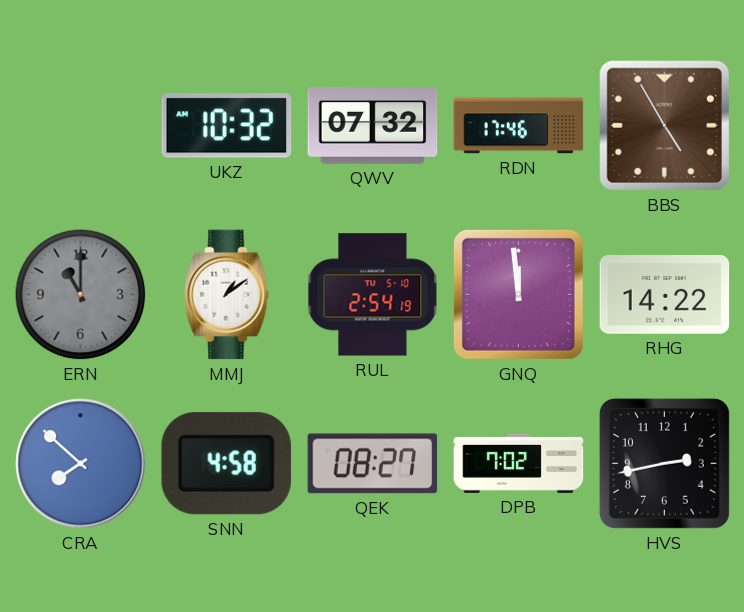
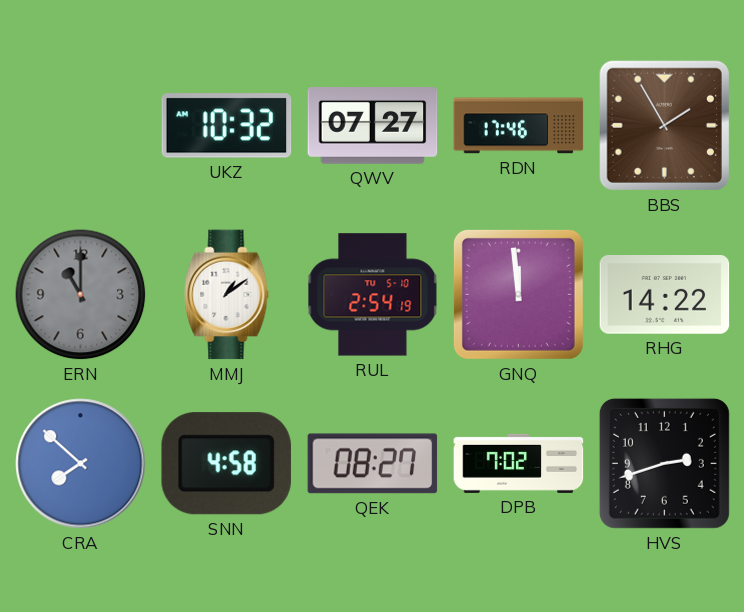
QWV: 07:32 -> 07:27 (373, 126)
BBS: 4:55 -> 1:55 (664, 125)
HVS: 2:43 -> 2:42 (664, 463)
